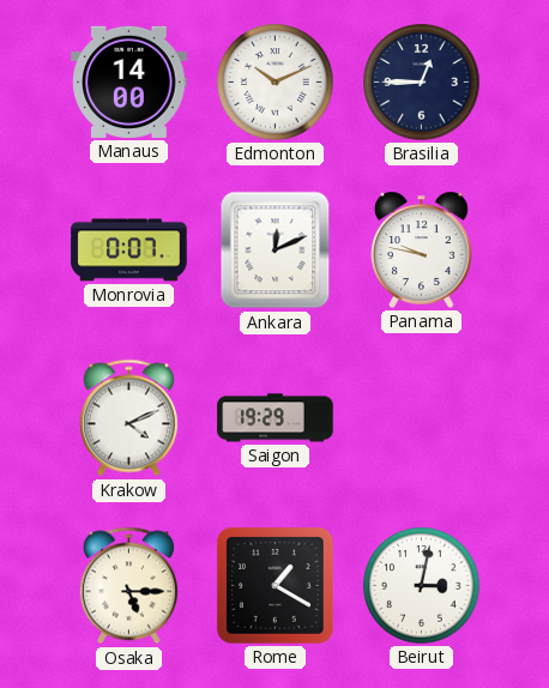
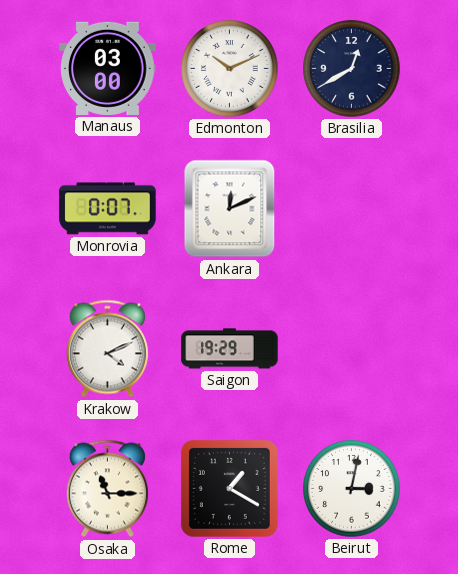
Manaus: 14:00 -> 03:00 (108, 68)
Brasilia: 12:45 -> 12:40 (352, 69)
Panama: 9:47 -> none (422, 249)
Osaka: 5:15 -> 11:15 (107, 489)
